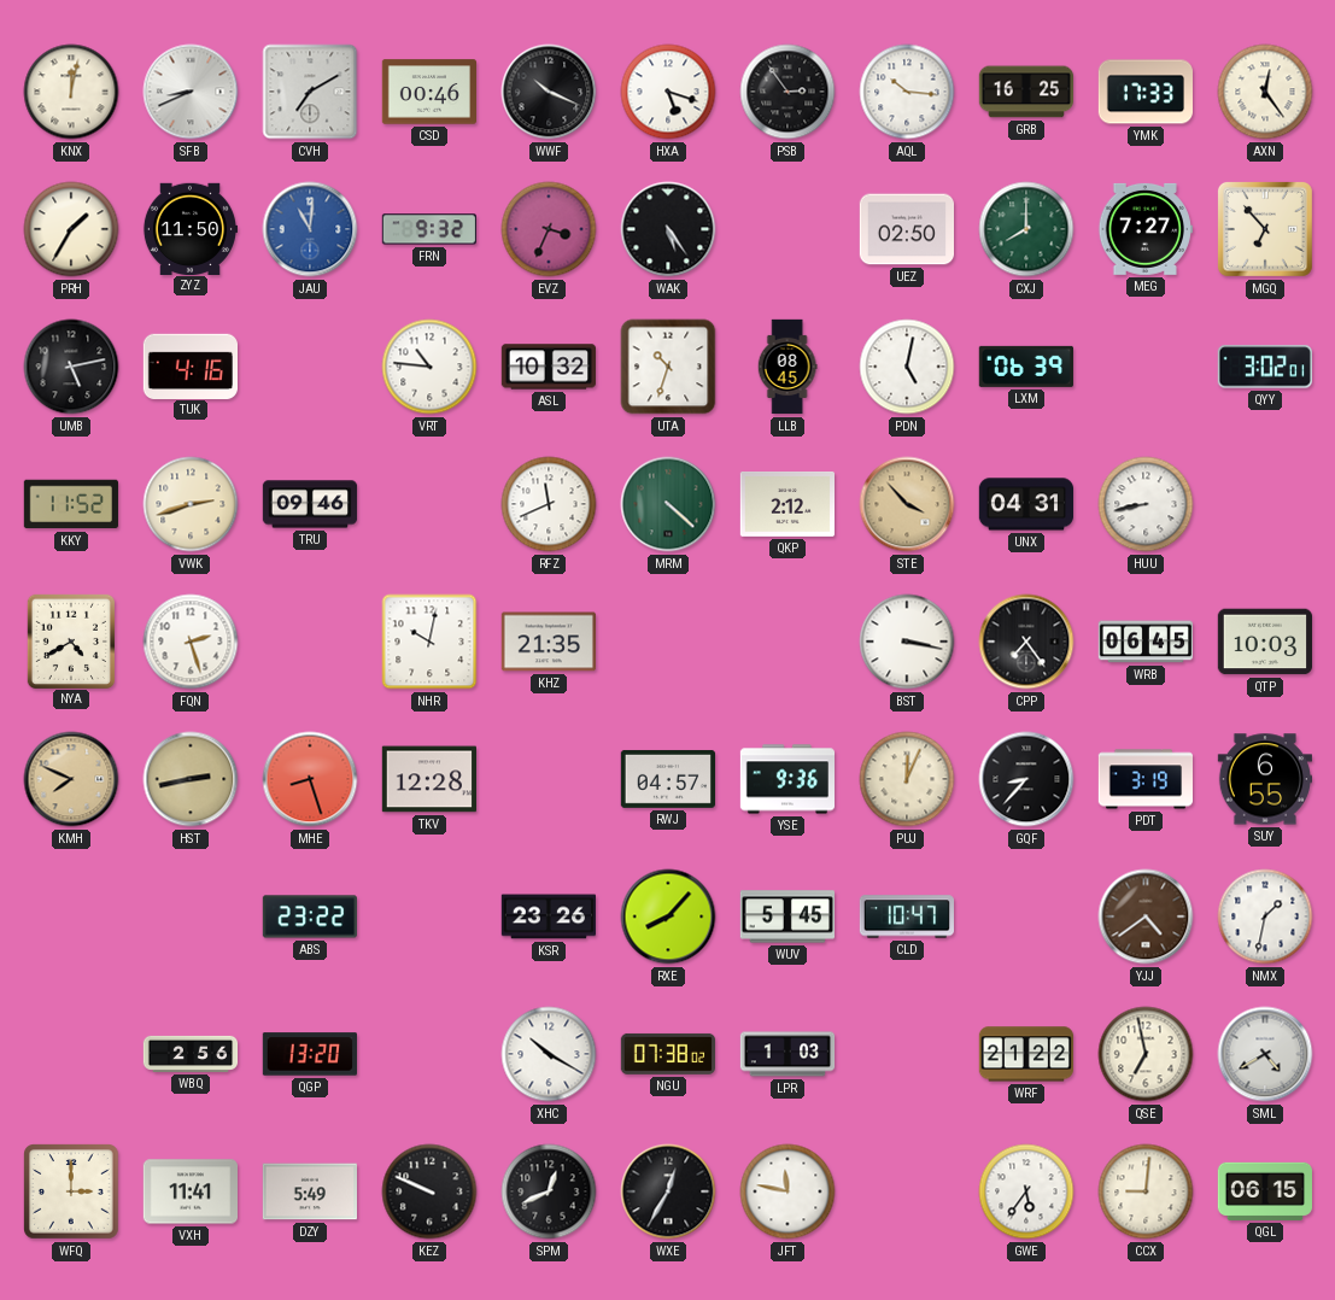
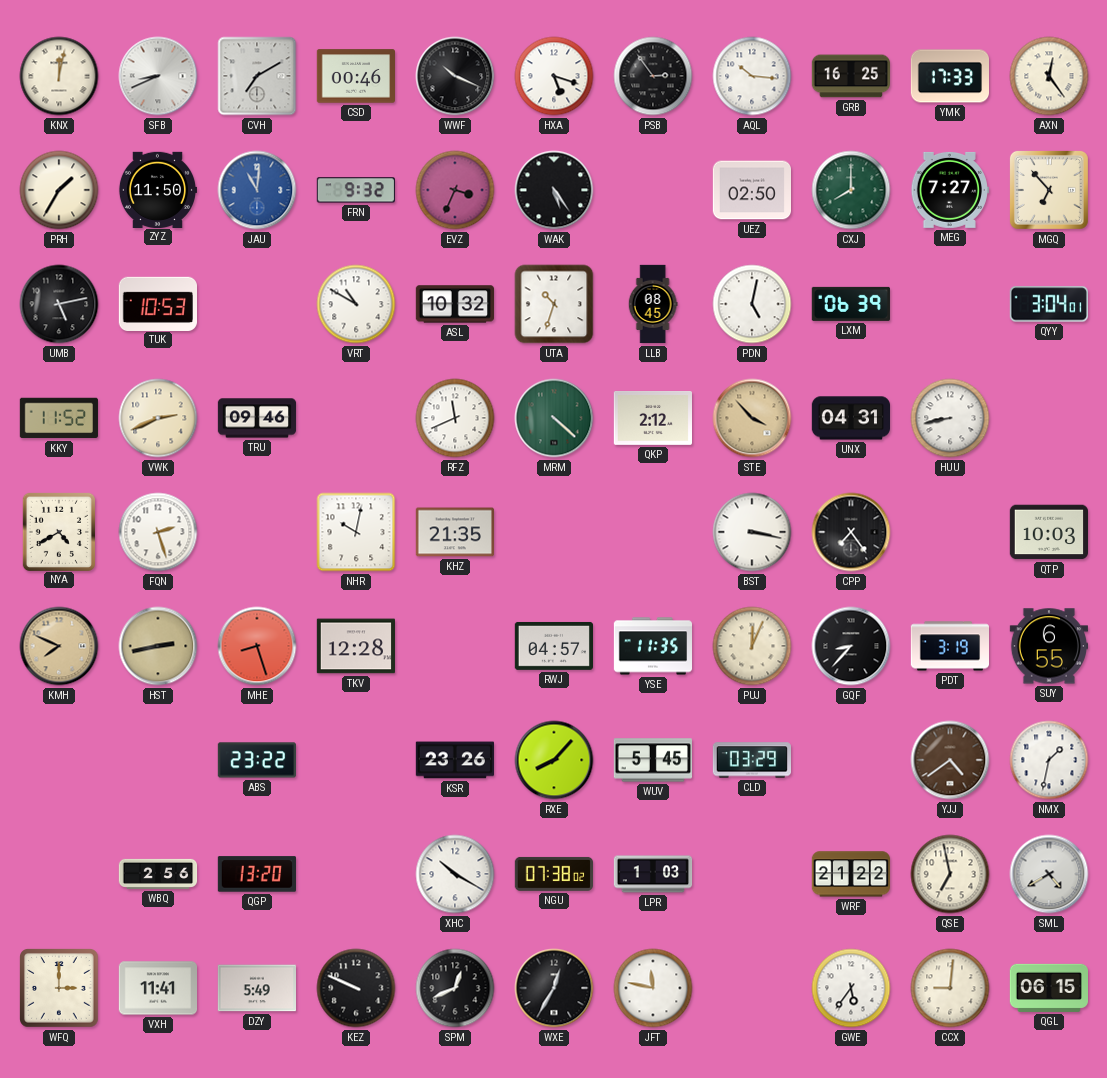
TUK: 4:16 -> 10:53 (157, 303)
VRT: 10:46 -> 10:50 (356, 304)
QYY: 3:02 -> 3:04 (1049, 304)
VWK: 2:42 -> 2:41 (158, 418)
WRB: 06:45 -> none (1144, 642)
YSE: 9:36 -> 11:35 (653, 646)
CLD: 10:47 -> 03:29 (751, 760)
